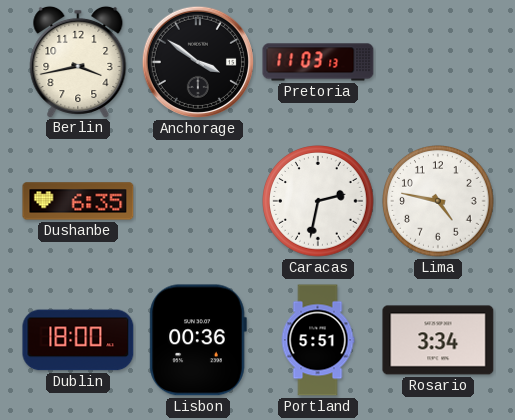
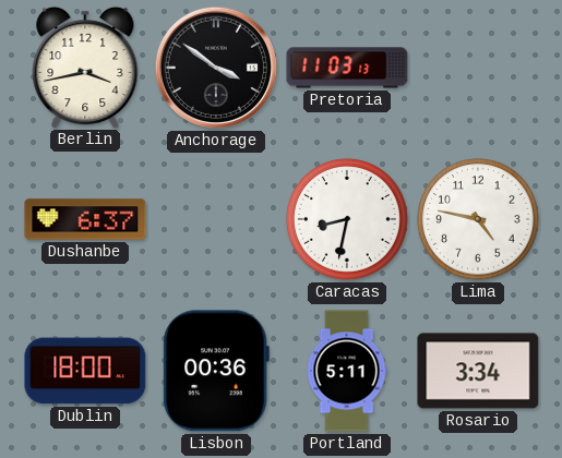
Dushanbe: 6:35 -> 6:37 (85, 219)
Caracas: 2:32 -> 8:32 (347, 219)
Portland: 5:51 -> 5:11 (347, 371)
